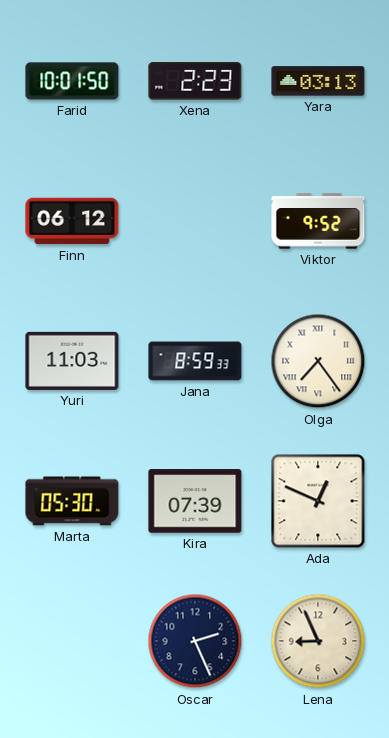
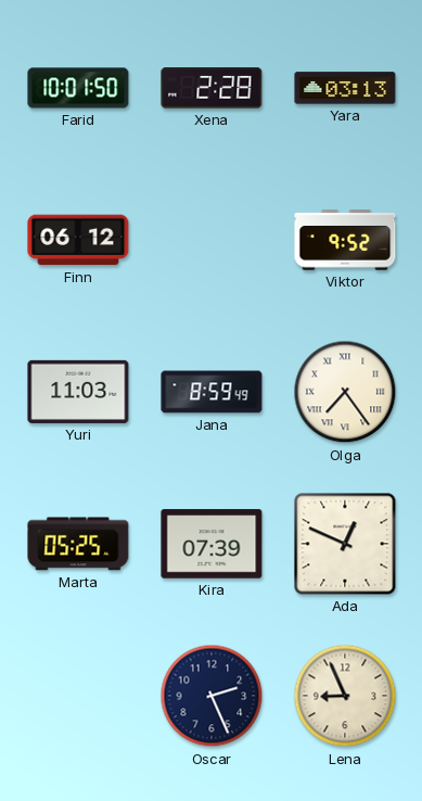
Xena: 2:23 -> 2:28 (212, 88)
Jana: 8:59:33 -> 8:59:49 (212, 392)
Marta: 05:30 -> 05:25 (78, 544)
